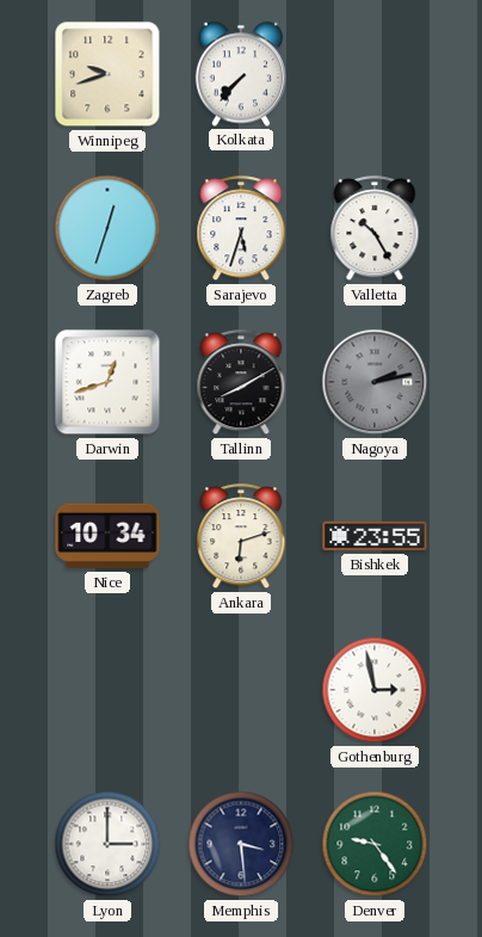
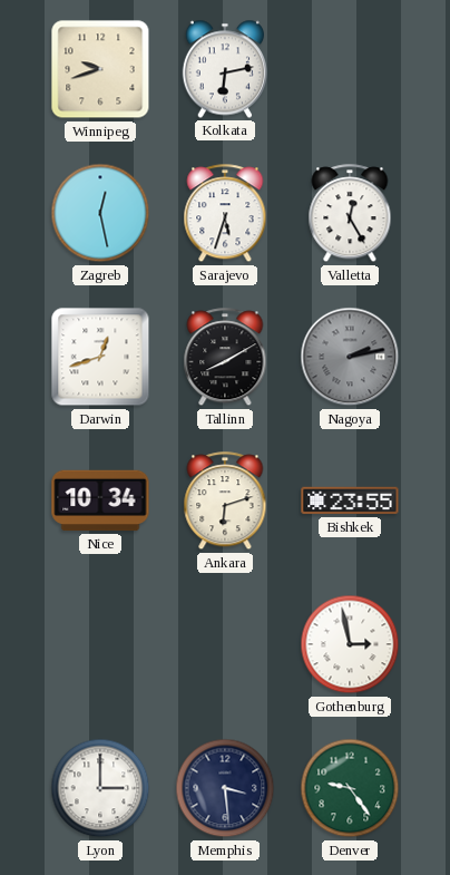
Kolkata: 7:37 -> 6:13 (224, 69)
Zagreb: 12:33 -> 12:28 (100, 213)
Valletta: 10:25 -> 12:25 (350, 214)
